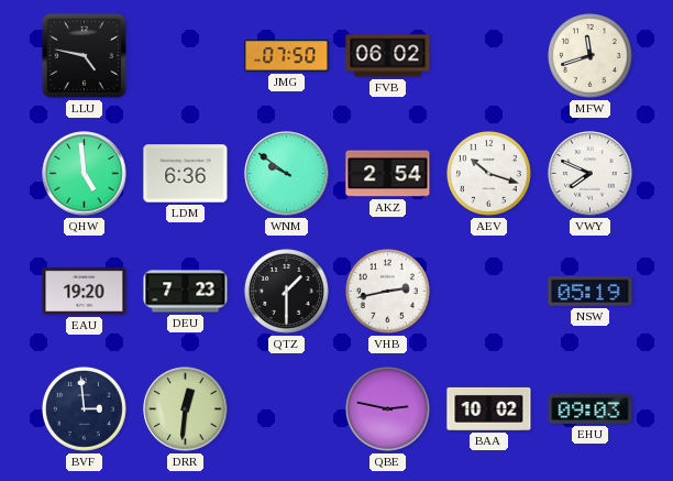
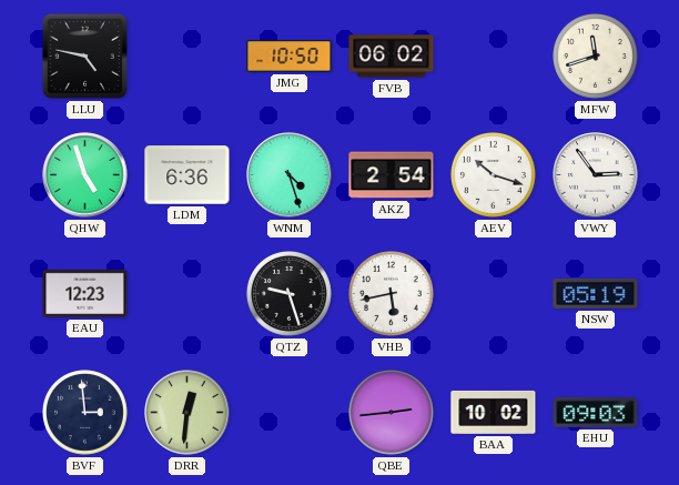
JMG: 07:50 -> 10:50 (290, 57)
QHW: 4:59 -> 4:57 (85, 175)
WNM: 9:51 -> 4:27 (290, 175)
VWY: 7:49 -> 2:54 (596, 175)
EAU: 19:20 -> 12:23 (85, 293)
DEU: 7:23 -> none (186, 292)
QTZ: 1:30 -> 9:27 (290, 294)
VHB: 2:43 -> 5:43 (392, 294)
QBE: 2:47 -> 2:44 (392, 413)
